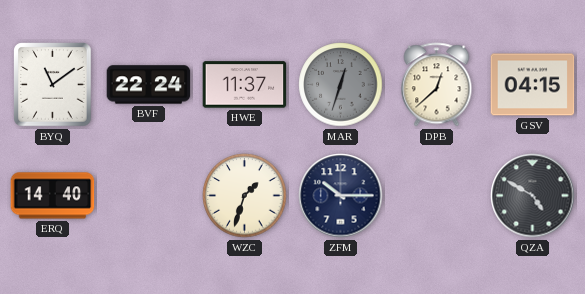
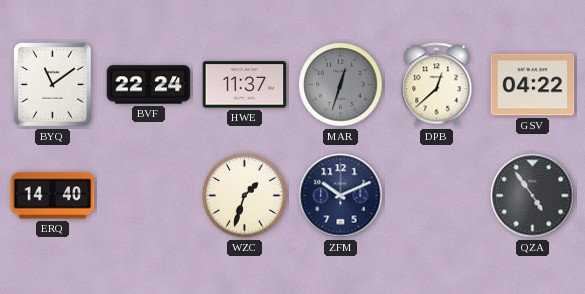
GSV: 04:15 -> 04:22 (533, 85)
ZFM: 10:15 -> 10:11 (341, 196)
QZA: 4:50 -> 4:54 (533, 196)
